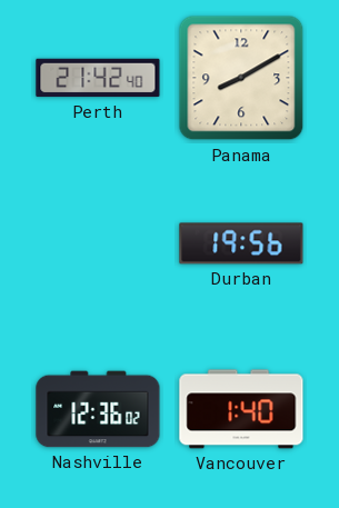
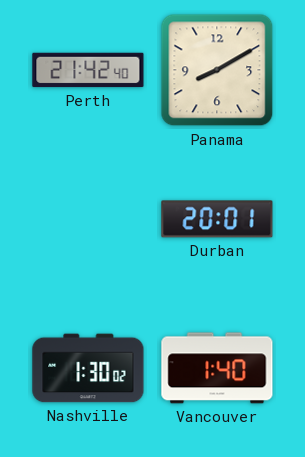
Durban: 19:56 -> 20:01 (217, 219)
Nashville: 12:36 -> 1:30 (88, 368)
